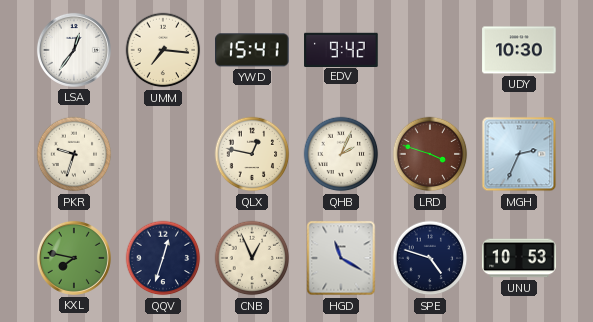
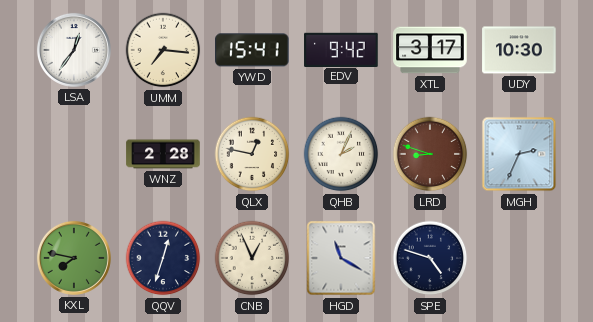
XTL: none -> 3:17 (430, 50)
PKR: 9:33 -> none (74, 154)
WNZ: none -> 2:28 (163, 154)
LRD: 3:48 -> 8:48 (430, 154)
UNU: 10:53 -> none (519, 258)
